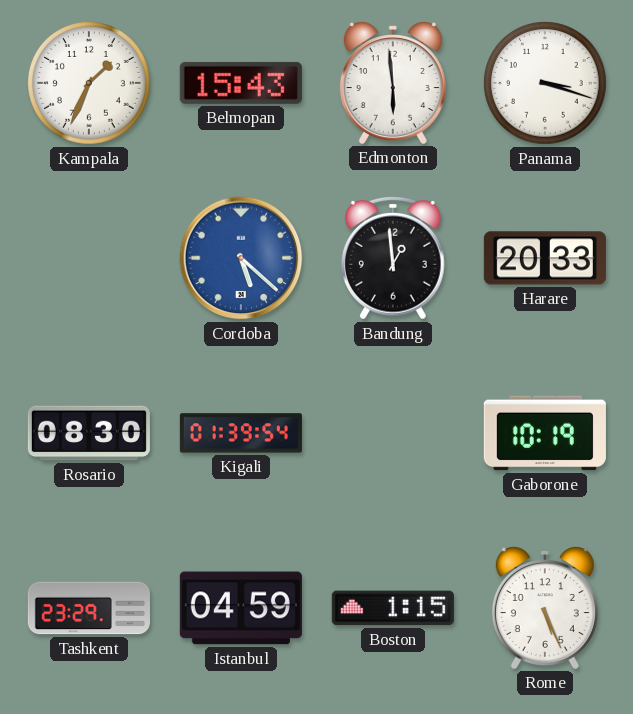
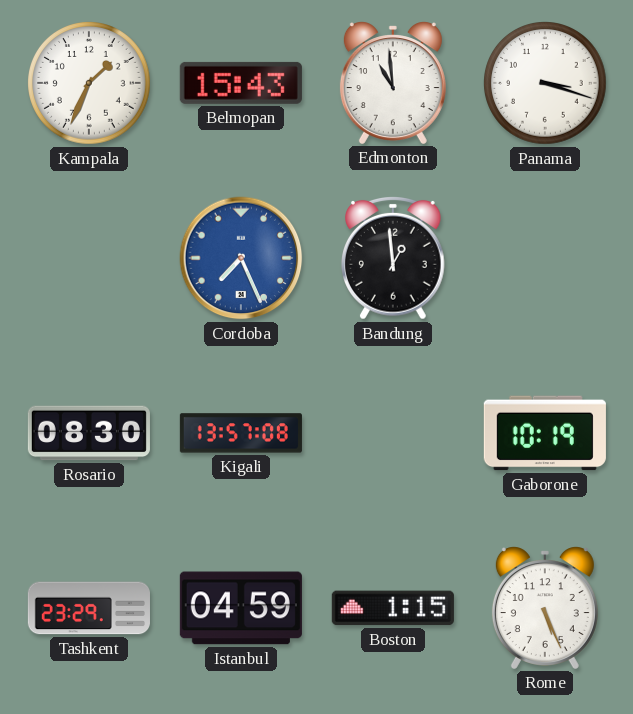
Edmonton: 5:59 -> 10:59 (393, 83)
Cordoba: 5:22 -> 7:26 (241, 258)
Harare: 20:33 -> none (545, 258)
Kigali: 01:39 -> 13:57 (241, 433)
